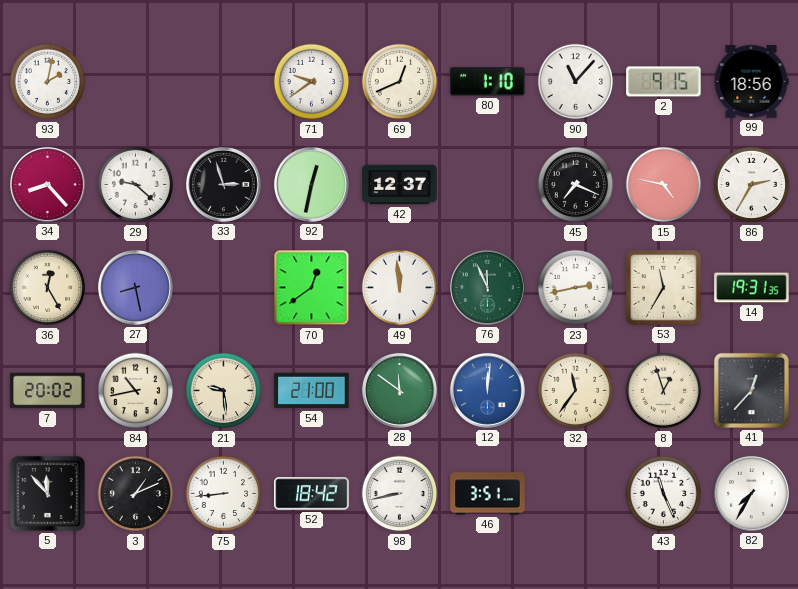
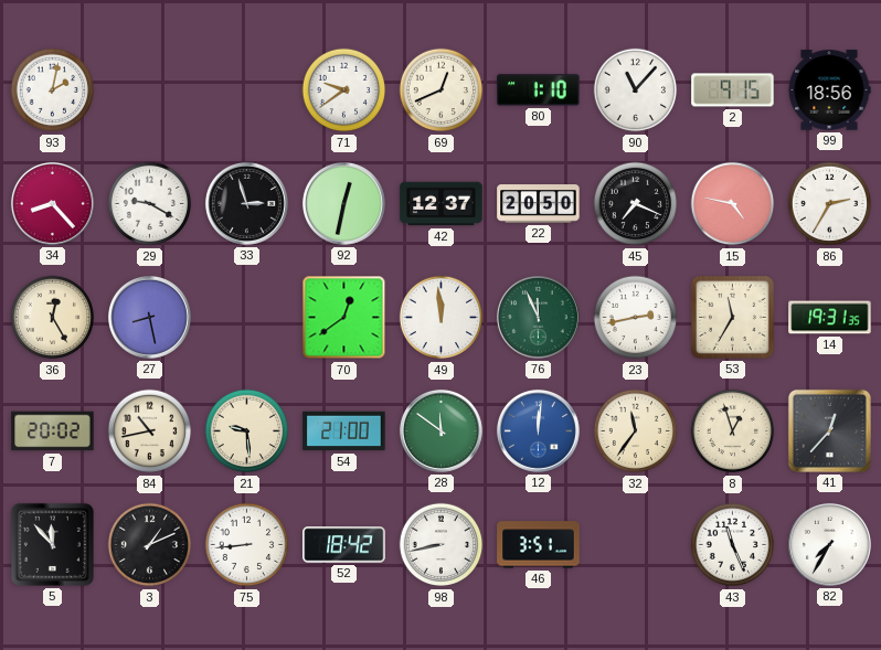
29: 9:22 -> 9:20 (150, 204)
22: none -> 20:50 (539, 204)
